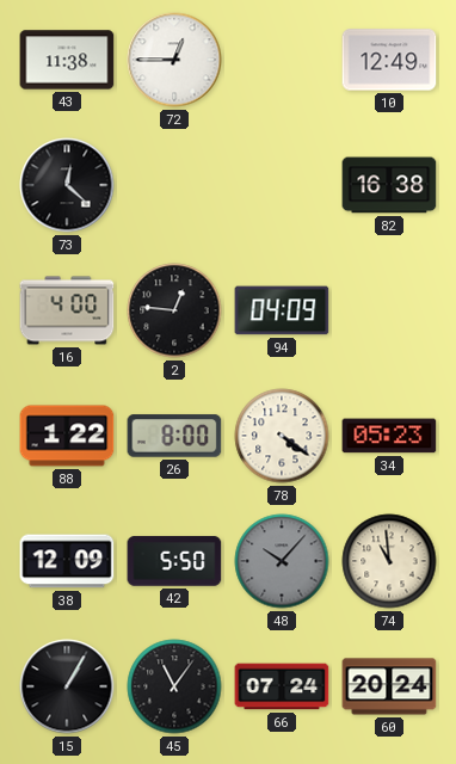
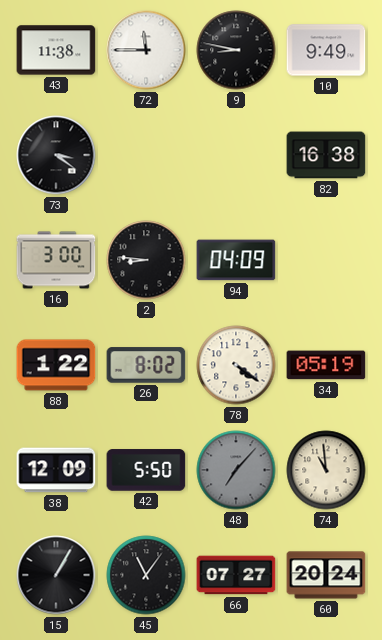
72: 12:45 -> 11:45 (146, 50)
9: none -> 8:47 (236, 50)
10: 12:49 -> 9:49 (326, 50)
73: 12:22 -> 3:21 (56, 155)
16: 4:00 -> 3:00 (56, 260)
2: 12:46 -> 8:46 (146, 260)
26: 8:00 -> 8:02 (146, 365)
34: 05:23 -> 05:19 (326, 365)
48: 10:07 -> 7:07 (236, 470)
66: 07:24 -> 07:27 (236, 575)
